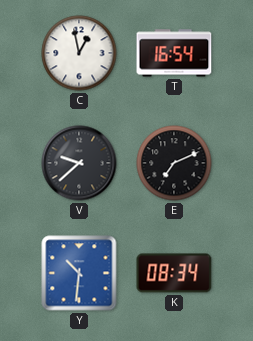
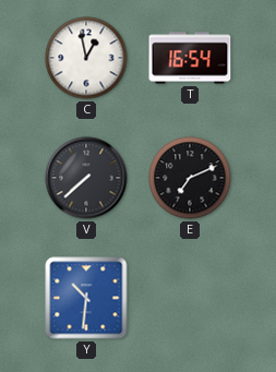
V: 9:38 -> 7:38 (86, 178)
K: 08:34 -> none (174, 273)
